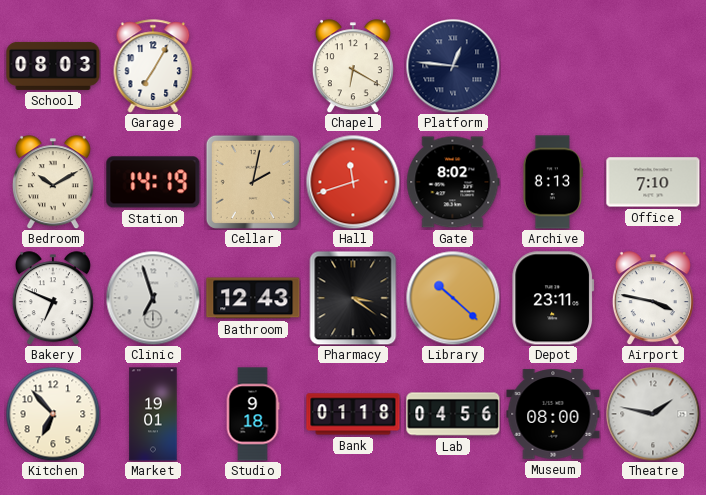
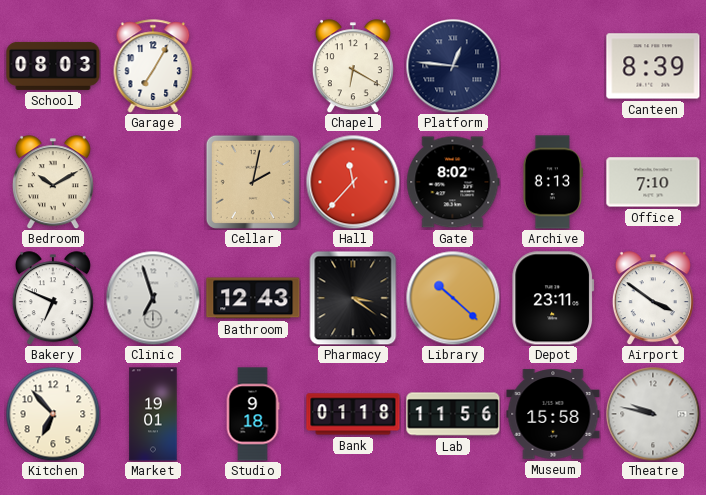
Canteen: none -> 8:39 (653, 66)
Station: 14:19 -> none (153, 182)
Hall: 11:42 -> 11:37 (353, 182)
Airport: 3:47 -> 3:51 (653, 298)
Lab: 04:56 -> 11:56 (453, 414)
Museum: 08:00 -> 15:58 (553, 414)
Theatre: 1:47 -> 9:47 (653, 414)
